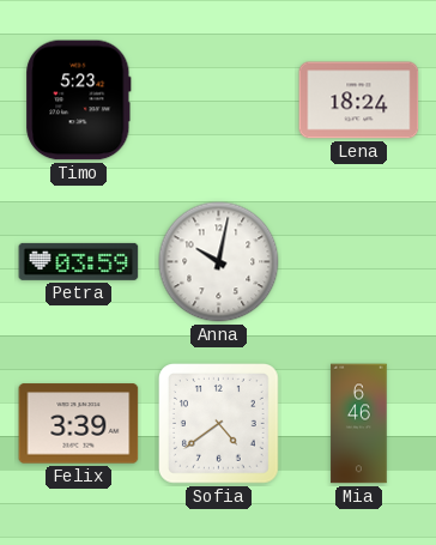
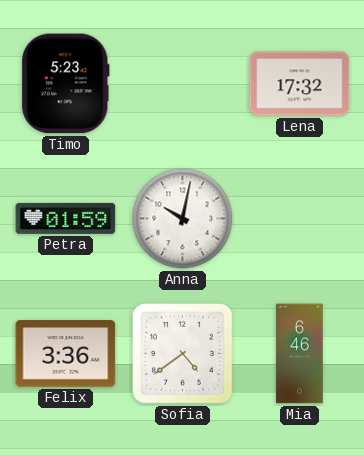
Lena: 18:24 -> 17:32 (300, 84)
Petra: 03:59 -> 01:59 (66, 218)
Felix: 3:39 -> 3:36 (66, 354)
